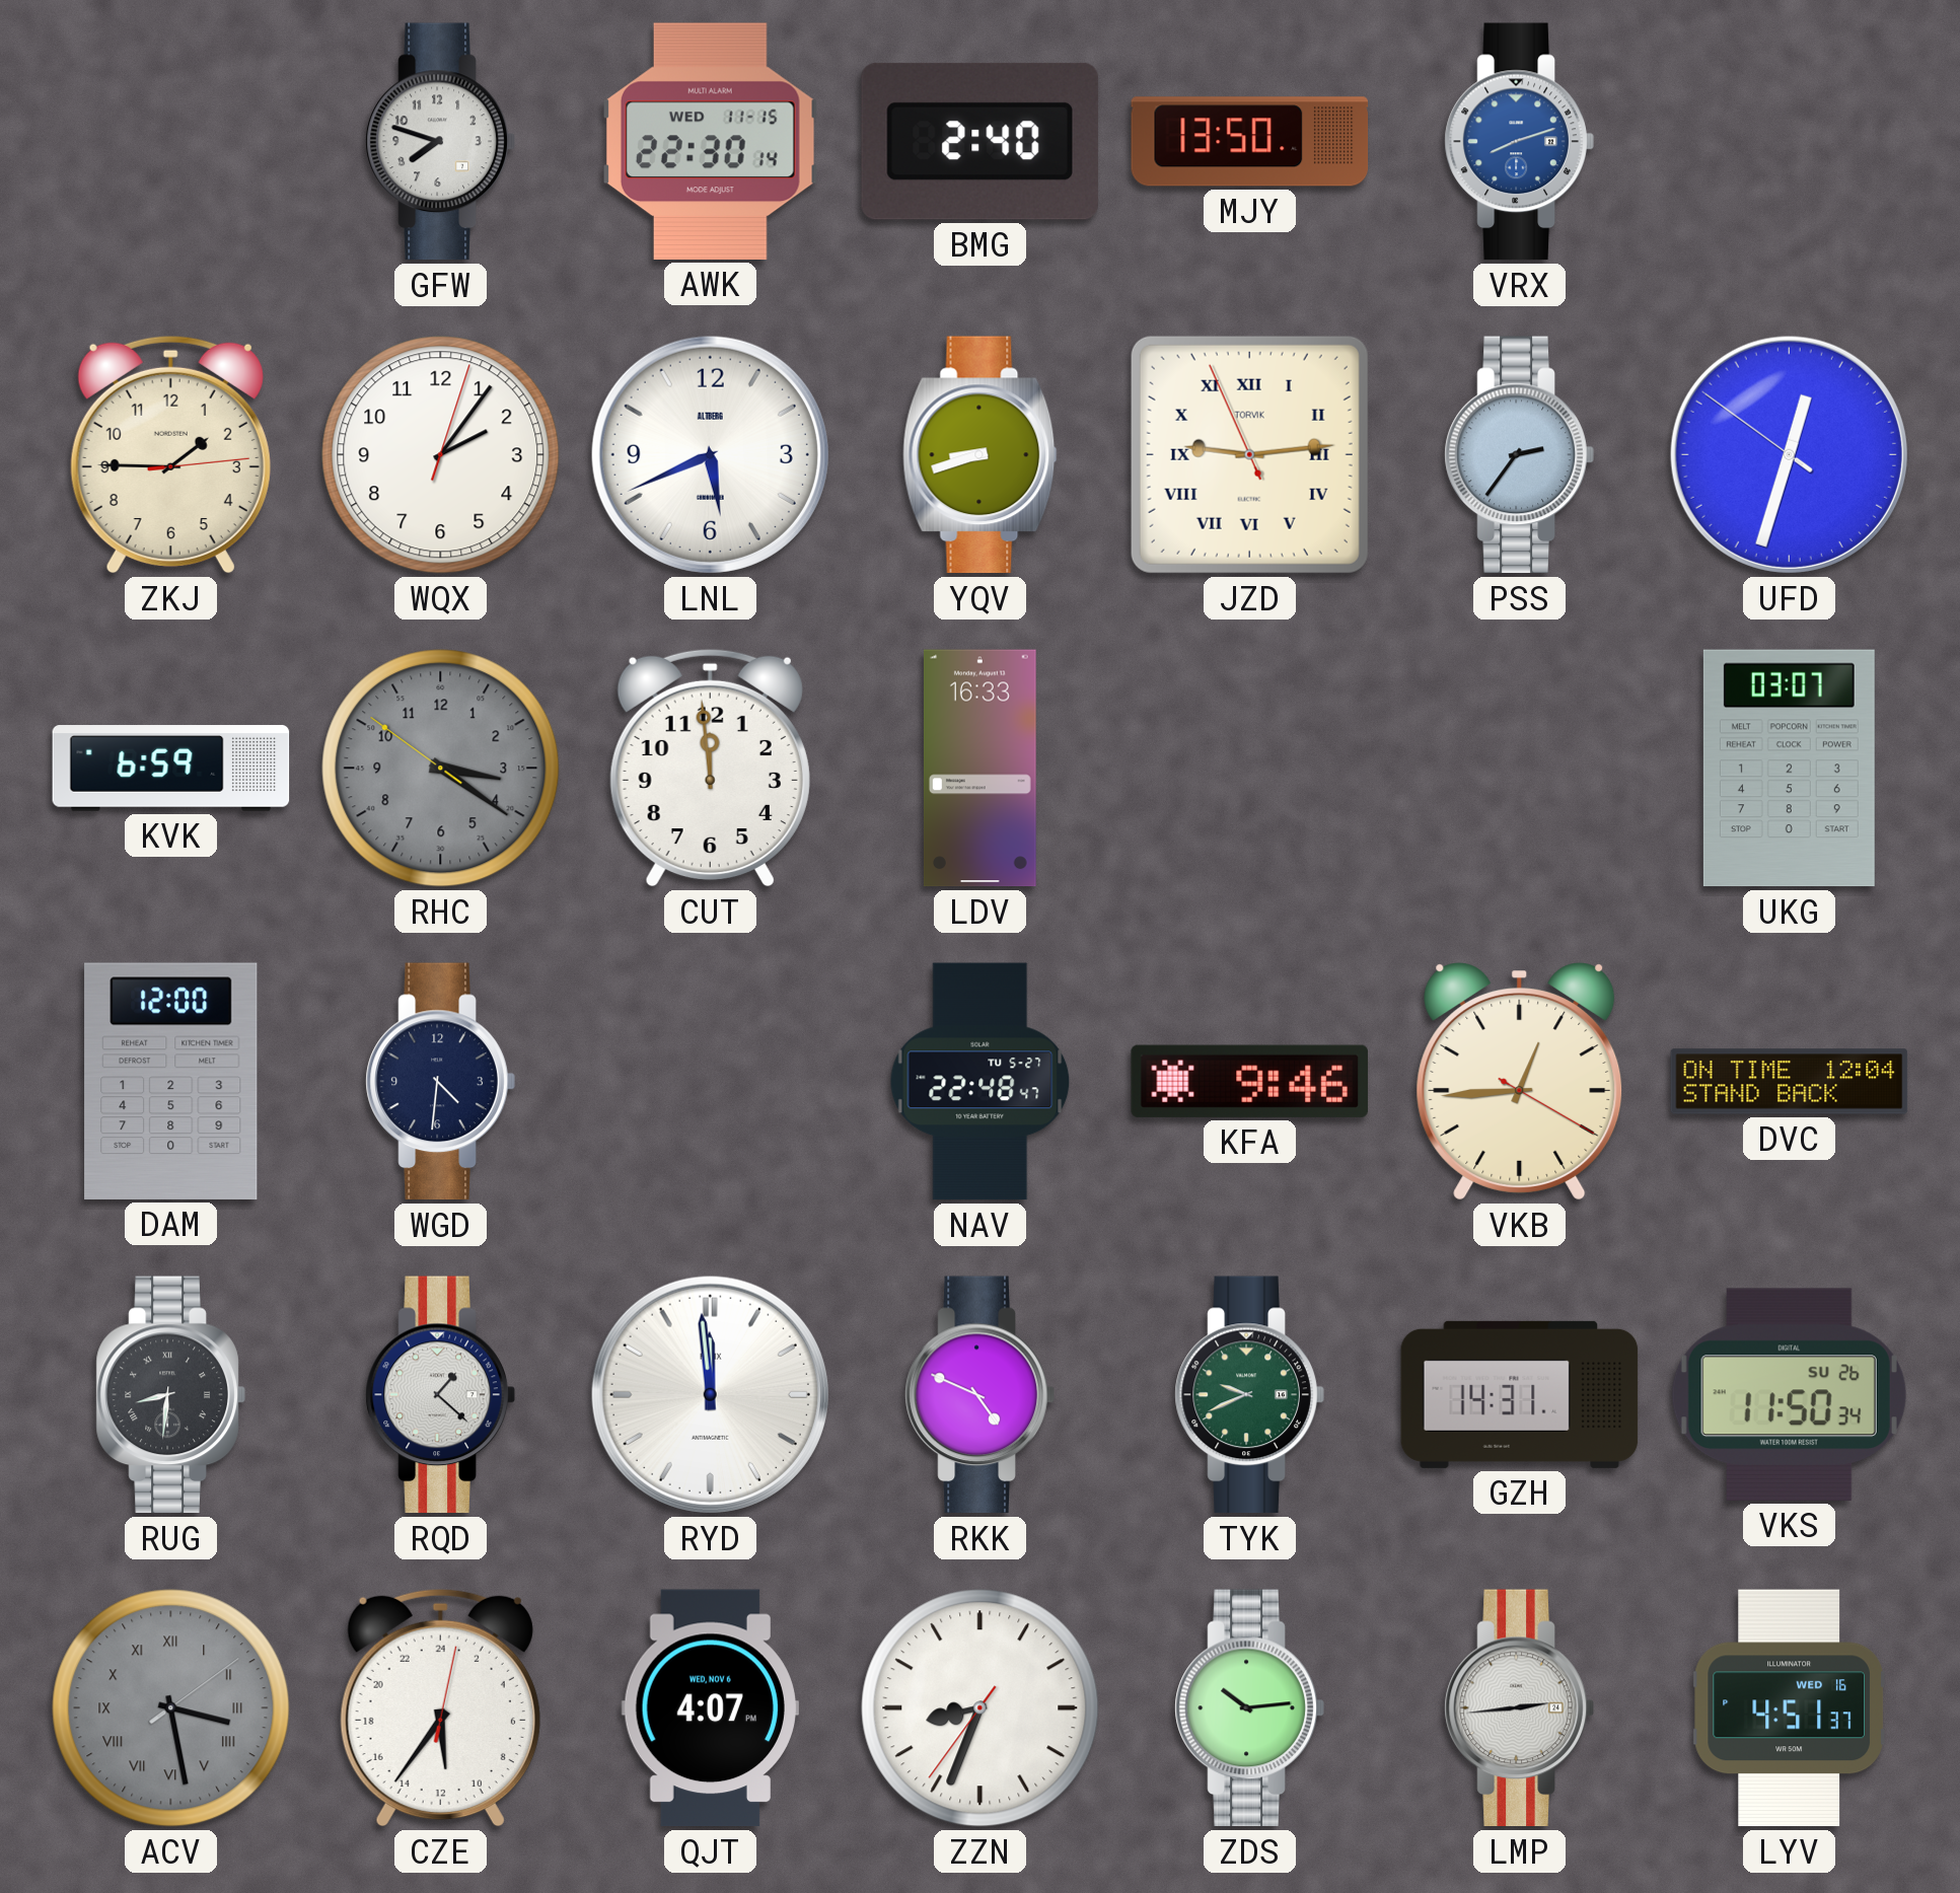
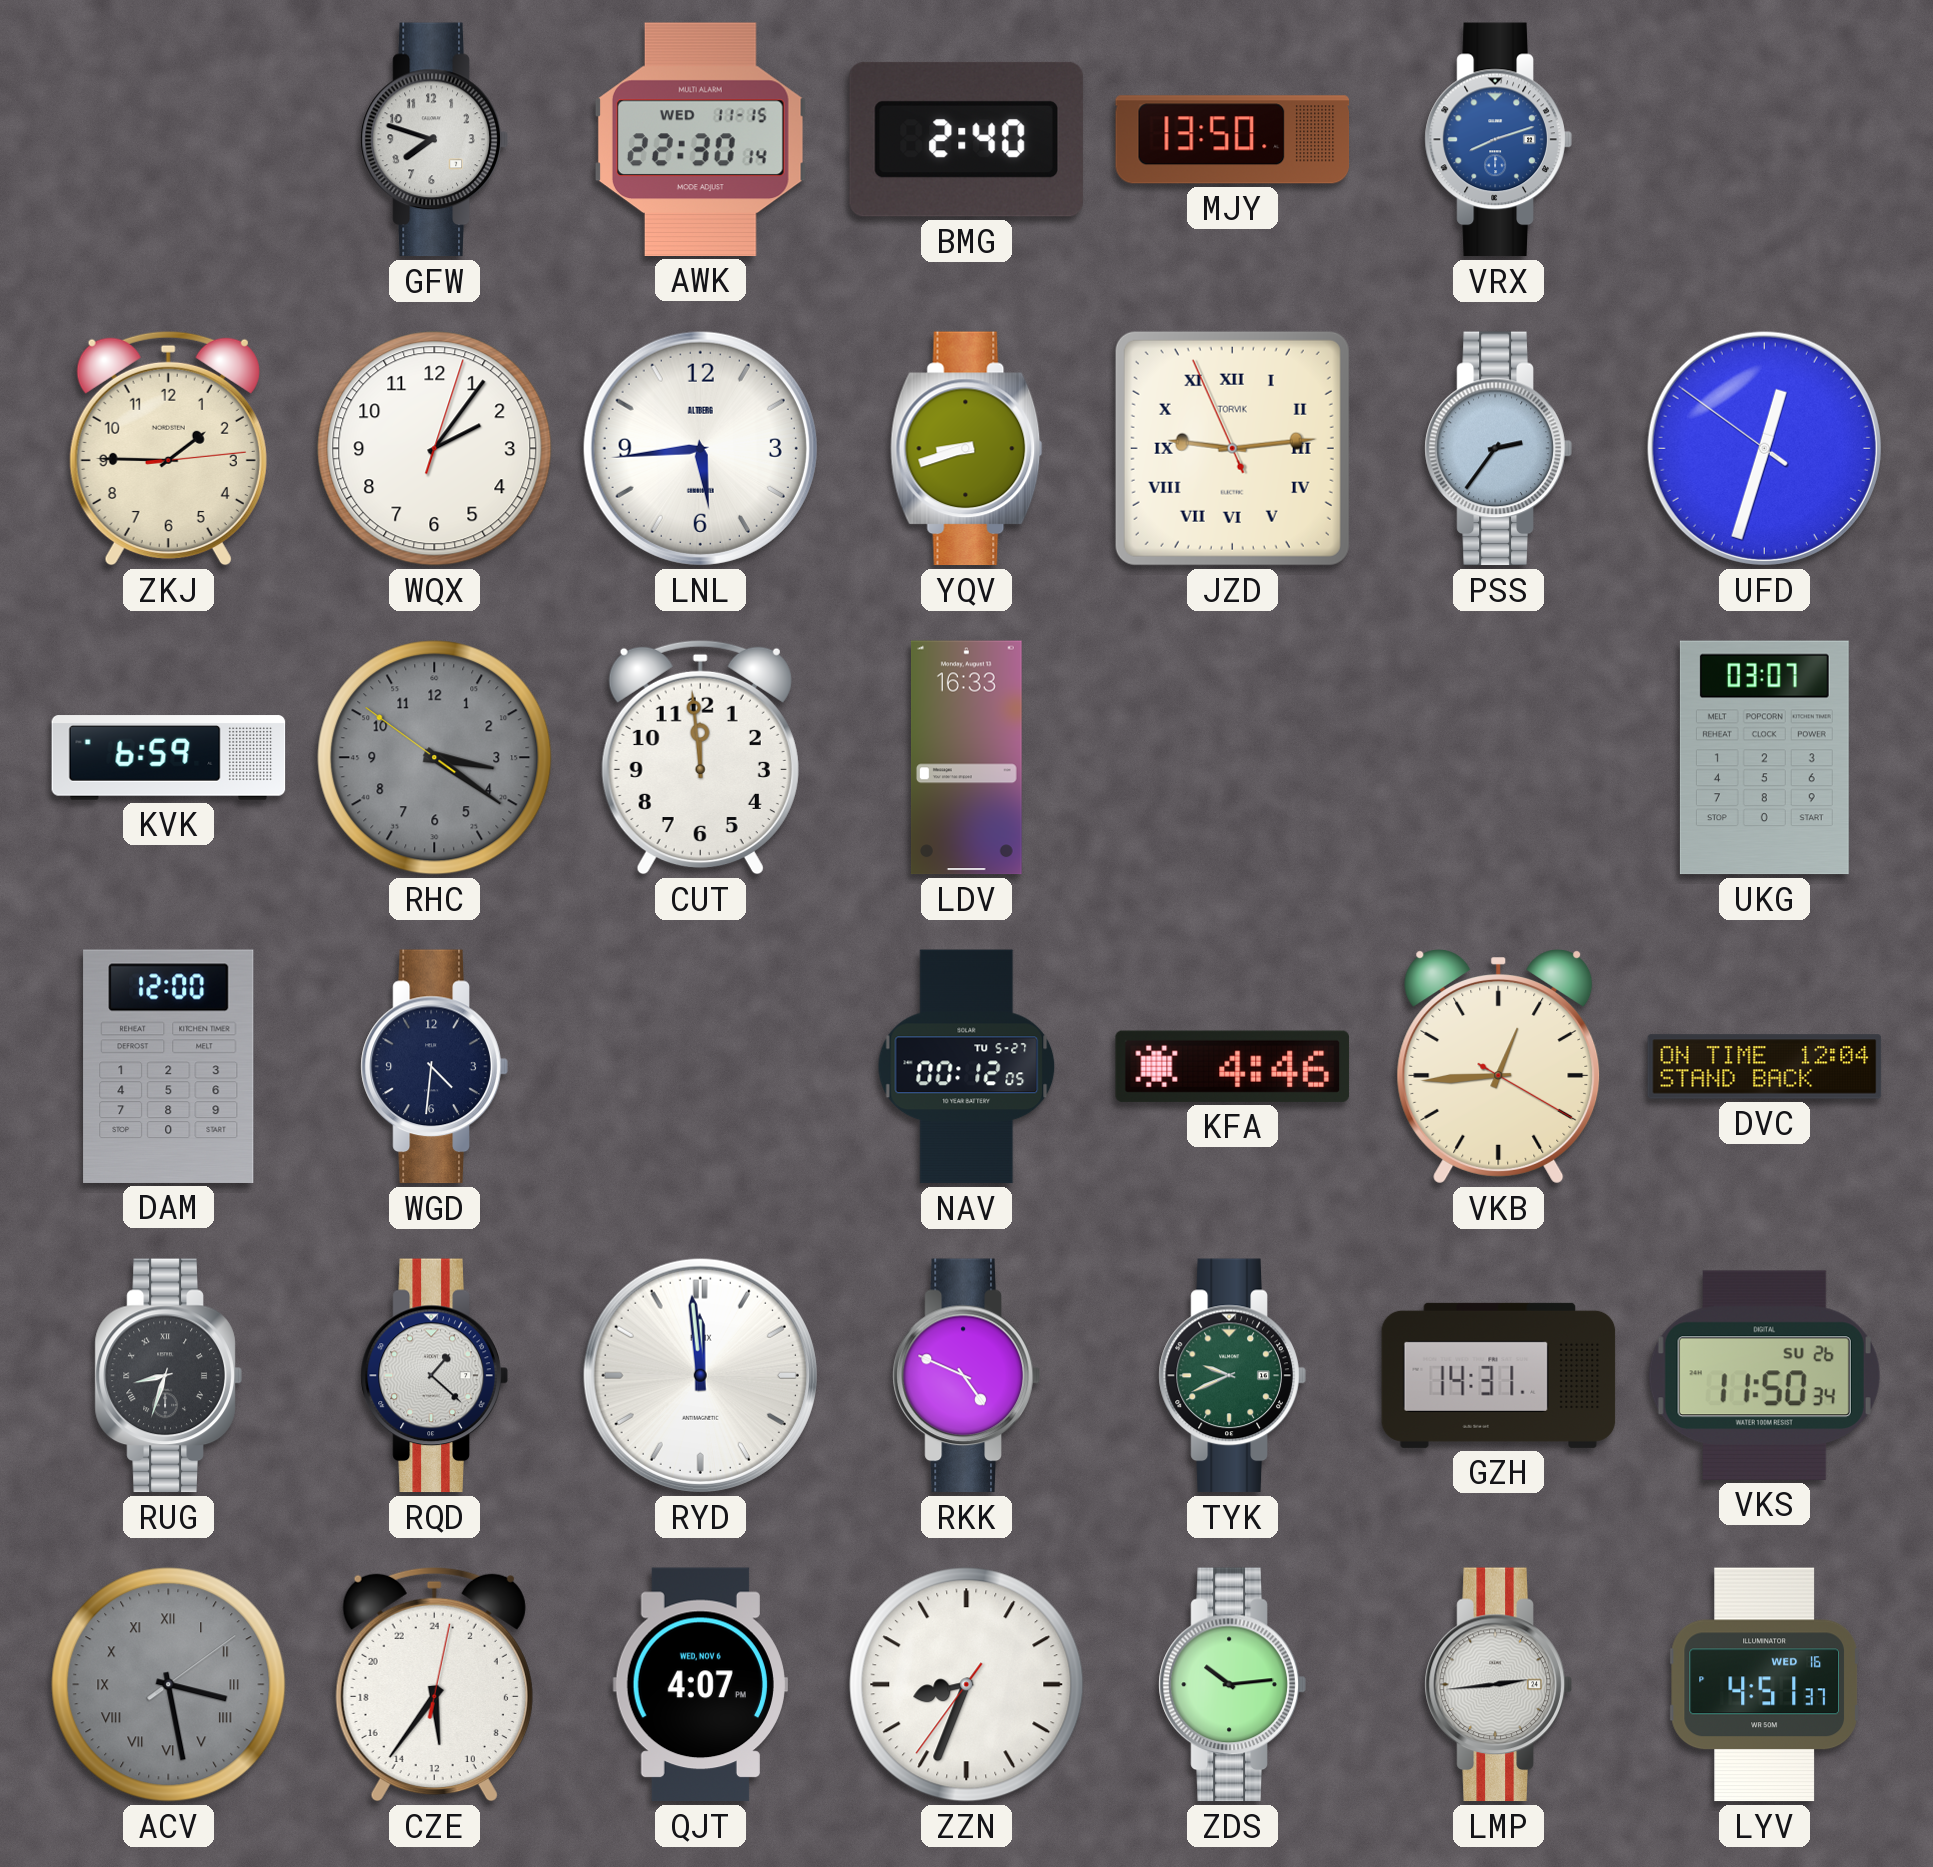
LNL: 5:41 -> 5:44 (700, 448)
NAV: 22:48 -> 00:12 (967, 1067)
KFA: 9:46 -> 4:46 (1232, 1066)
RUG: 8:31 -> 8:33 (168, 1376)
